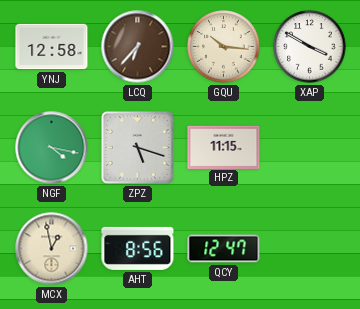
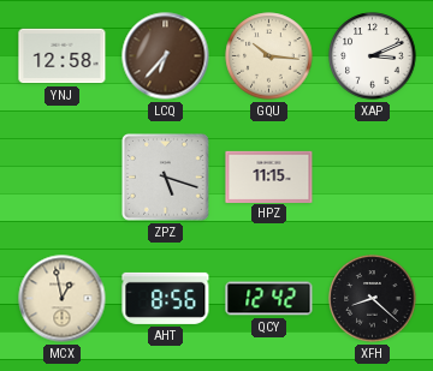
XAP: 3:50 -> 3:11 (373, 56)
NGF: 4:17 -> none (52, 148)
QCY: 12:47 -> 12:42 (269, 299)
XFH: none -> 8:22 (373, 299)
